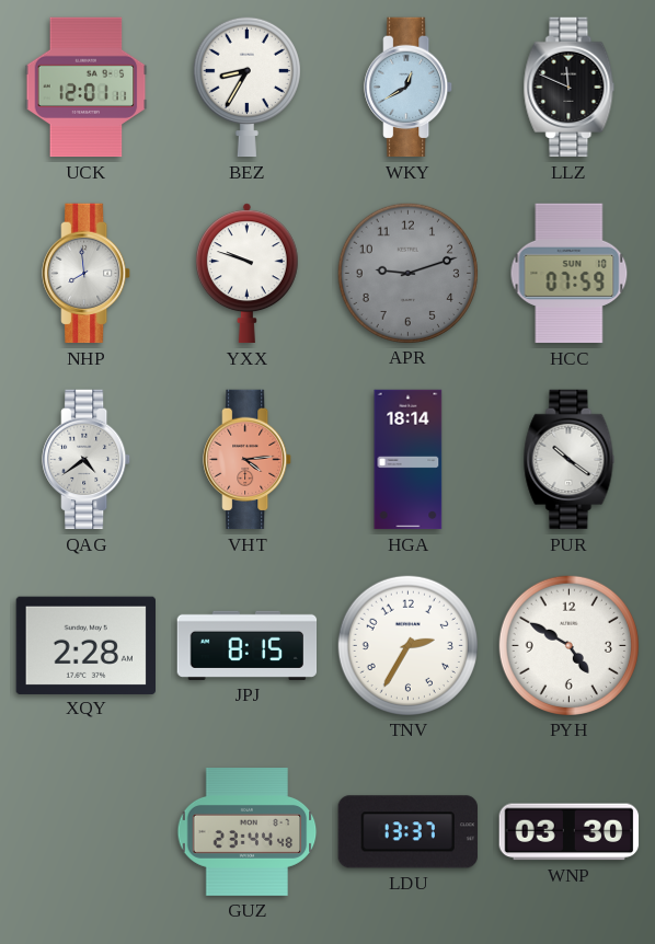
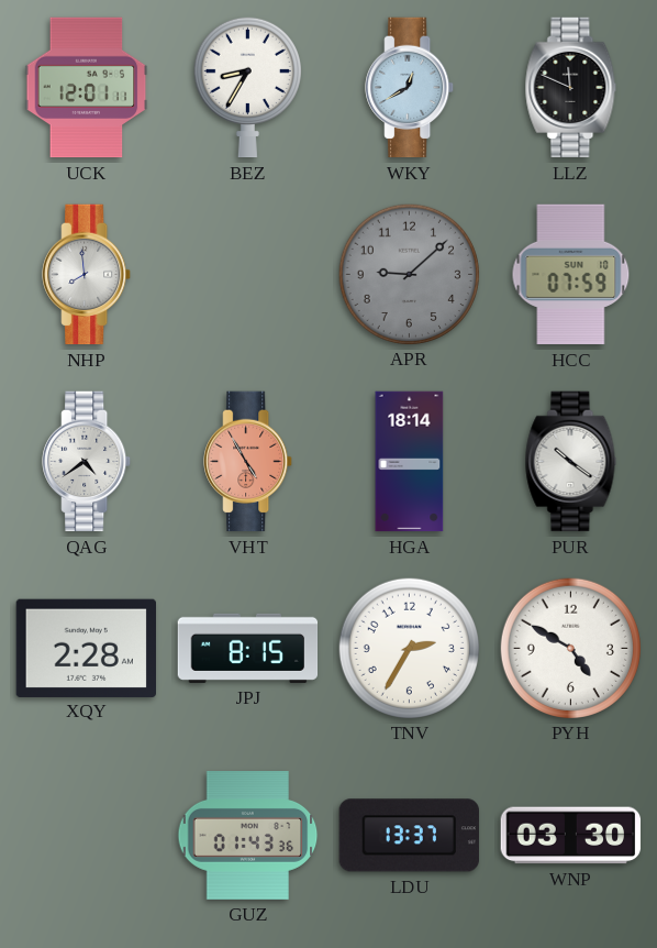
YXX: 9:48 -> none (246, 274)
APR: 9:12 -> 9:08 (409, 274)
VHT: 4:14 -> 4:55 (248, 462)
GUZ: 23:44 -> 01:43 (248, 836)
